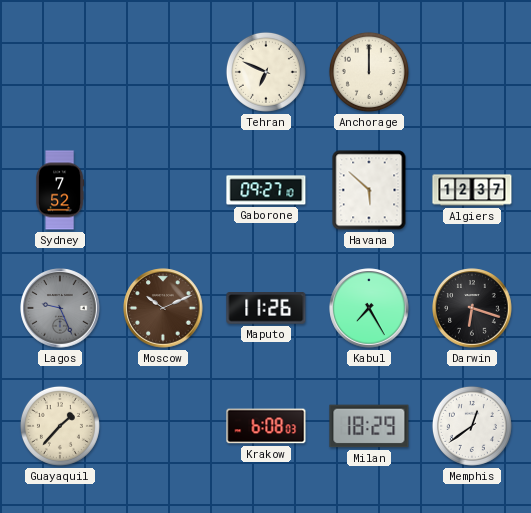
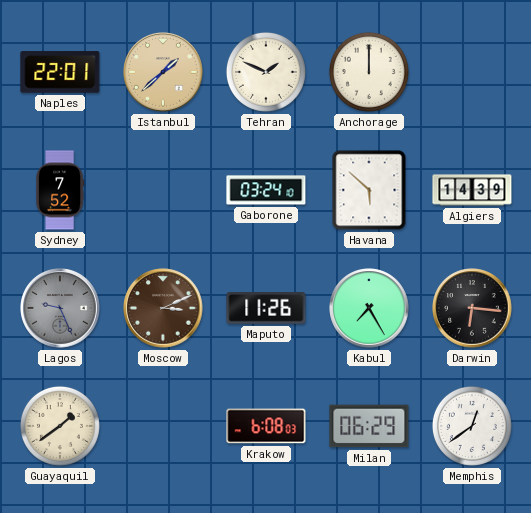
Naples: none -> 22:01 (60, 72)
Istanbul: none -> 1:38 (163, 72)
Tehran: 6:49 -> 1:49 (266, 72)
Gaborone: 09:27 -> 03:24 (266, 190)
Algiers: 12:37 -> 14:39 (472, 190)
Moscow: 10:11 -> 3:11 (163, 308)
Darwin: 6:18 -> 6:16 (472, 308)
Guayaquil: 1:37 -> 1:39 (60, 426)
Milan: 18:29 -> 06:29 (369, 426)
